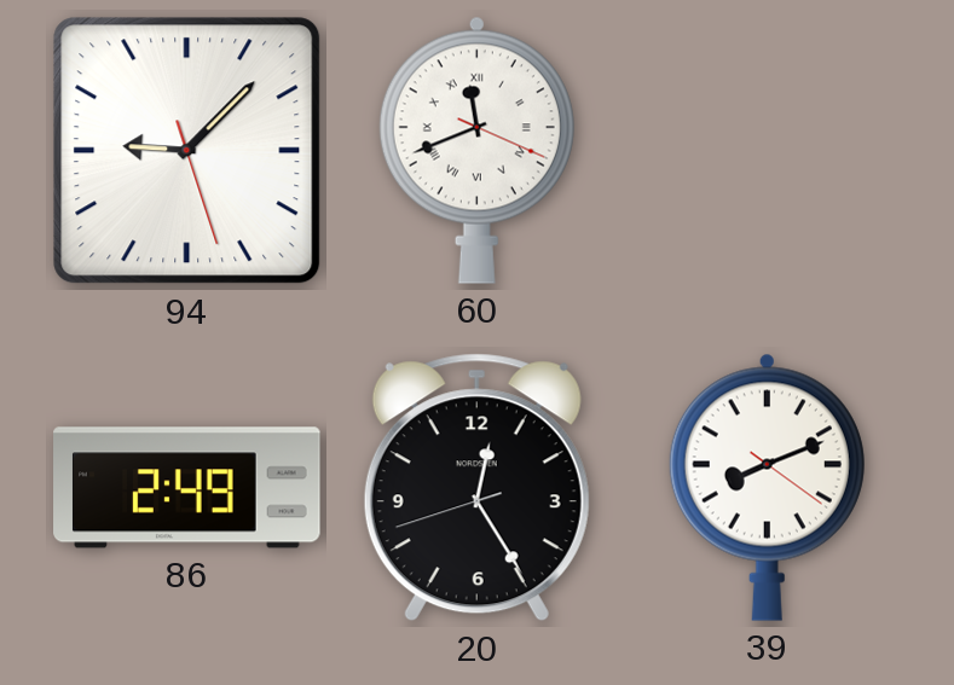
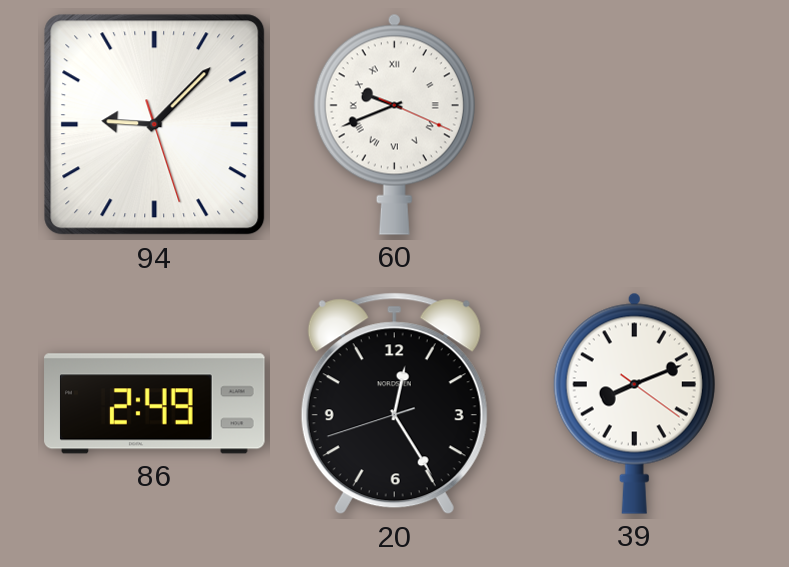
60: 11:41 -> 9:41 (394, 124)
